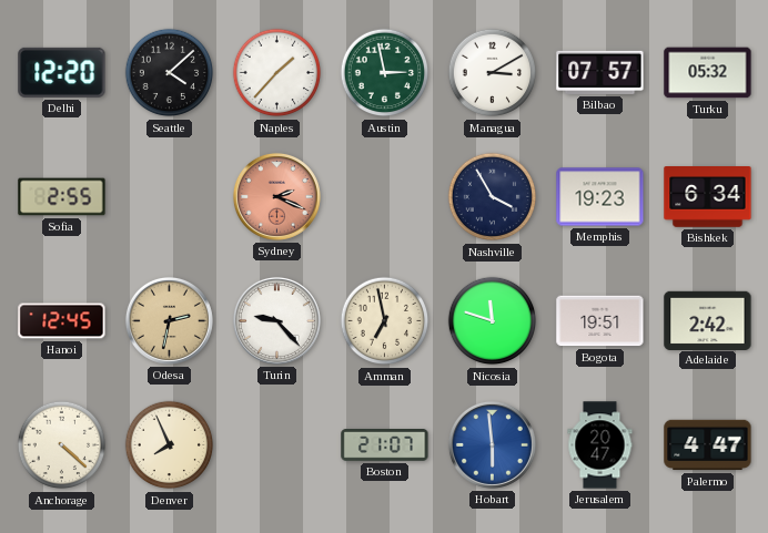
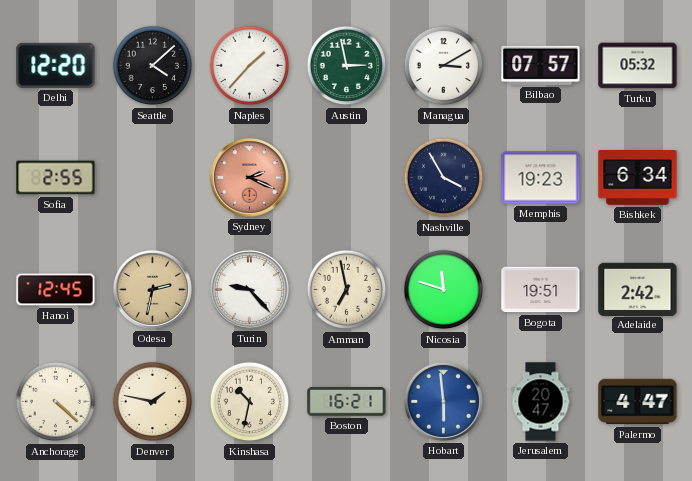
Denver: 7:56 -> 1:47 (153, 402)
Kinshasa: none -> 10:32 (250, 402)
Boston: 21:07 -> 16:21 (347, 402)
